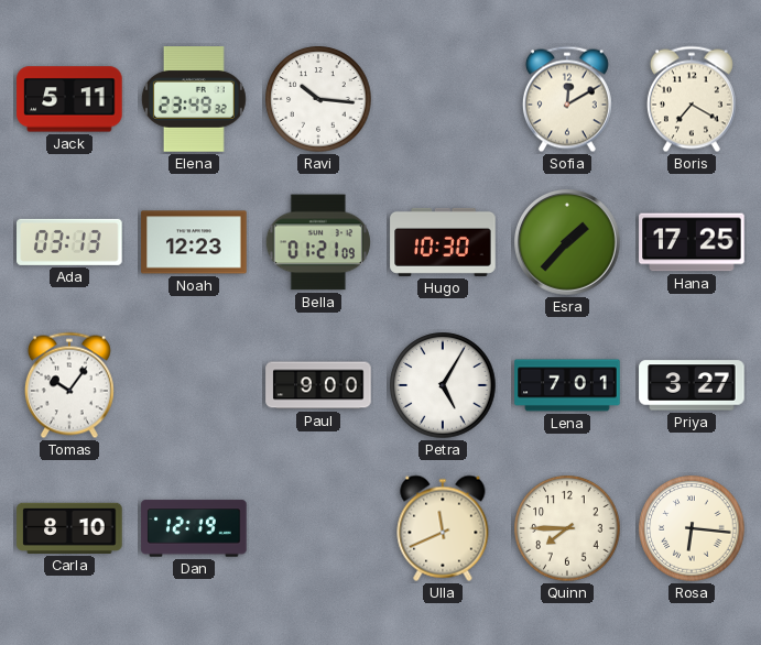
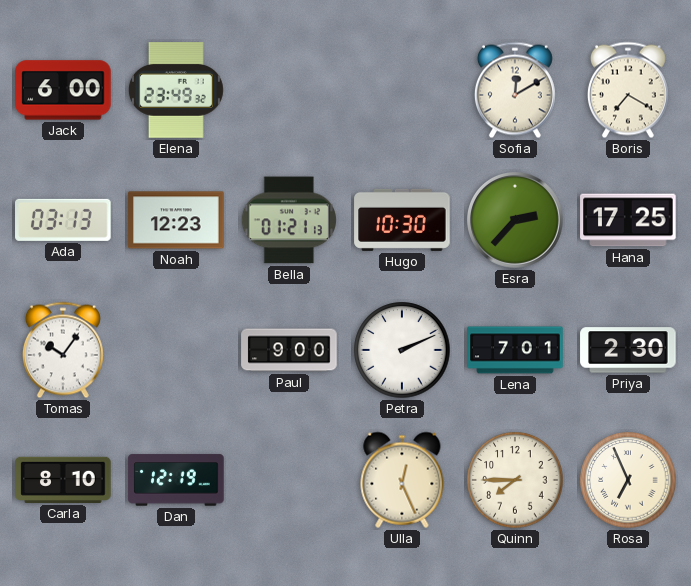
Jack: 5:11 -> 6:00 (63, 90)
Ravi: 10:16 -> none (318, 99)
Bella: 01:21:09 -> 01:21:13 (289, 220)
Esra: 1:37 -> 2:37 (516, 221)
Petra: 5:05 -> 2:11 (402, 350)
Priya: 3:27 -> 2:30 (628, 350)
Ulla: 11:41 -> 12:26 (402, 480)
Rosa: 6:16 -> 6:56 (628, 480)
